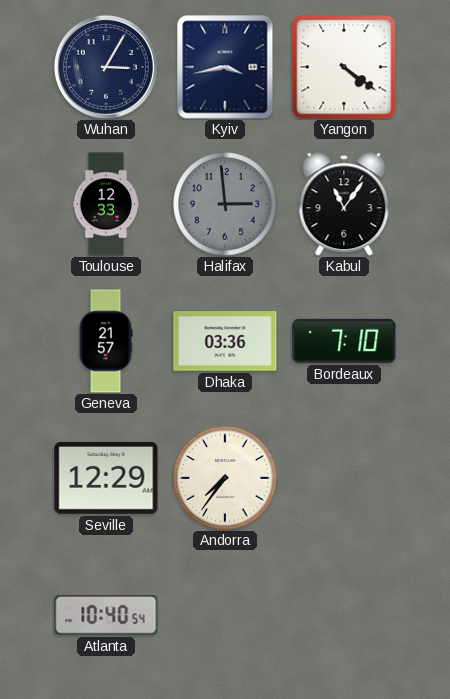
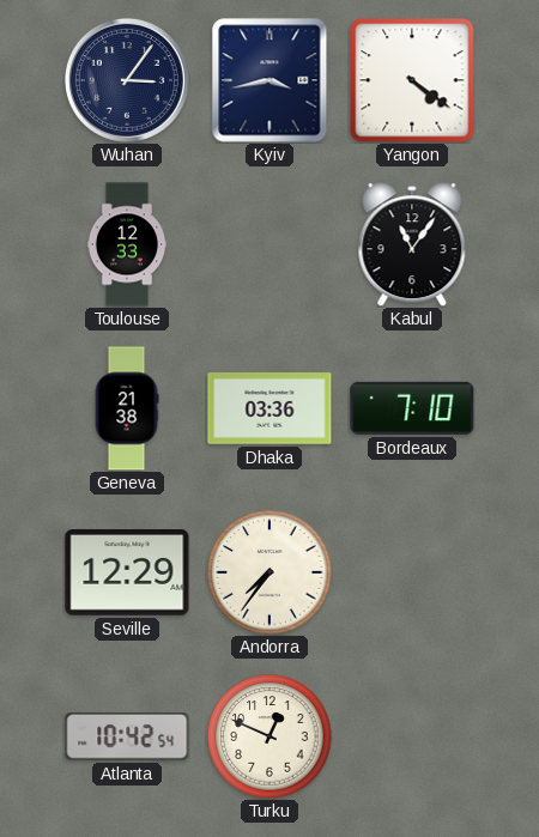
Wuhan: 3:05 -> 3:06 (127, 80)
Halifax: 2:59 -> none (225, 204)
Geneva: 21:57 -> 21:38 (127, 408)
Atlanta: 10:40 -> 10:42 (127, 738)
Turku: none -> 12:49 (269, 736)
